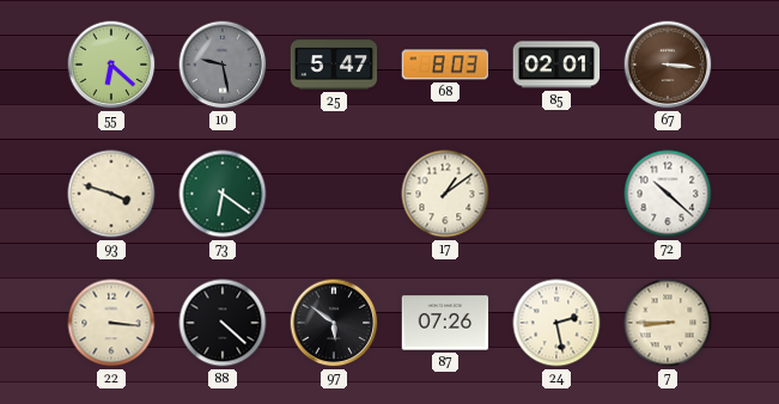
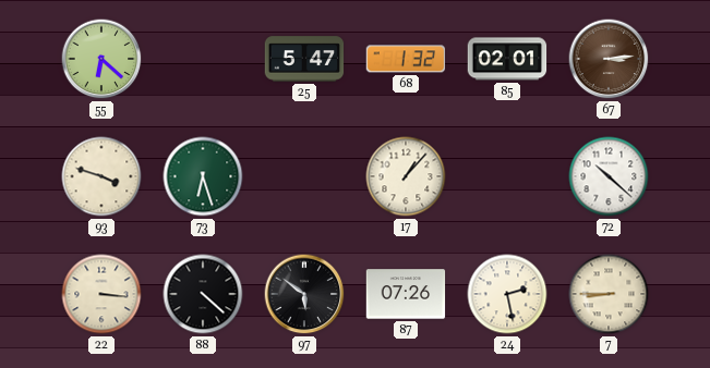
10: 9:28 -> none (223, 65)
68: 8:03 -> 1:32 (406, 59)
67: 3:16 -> 3:14 (609, 59)
73: 6:21 -> 6:27 (203, 176)
17: 1:09 -> 1:07 (406, 176)
